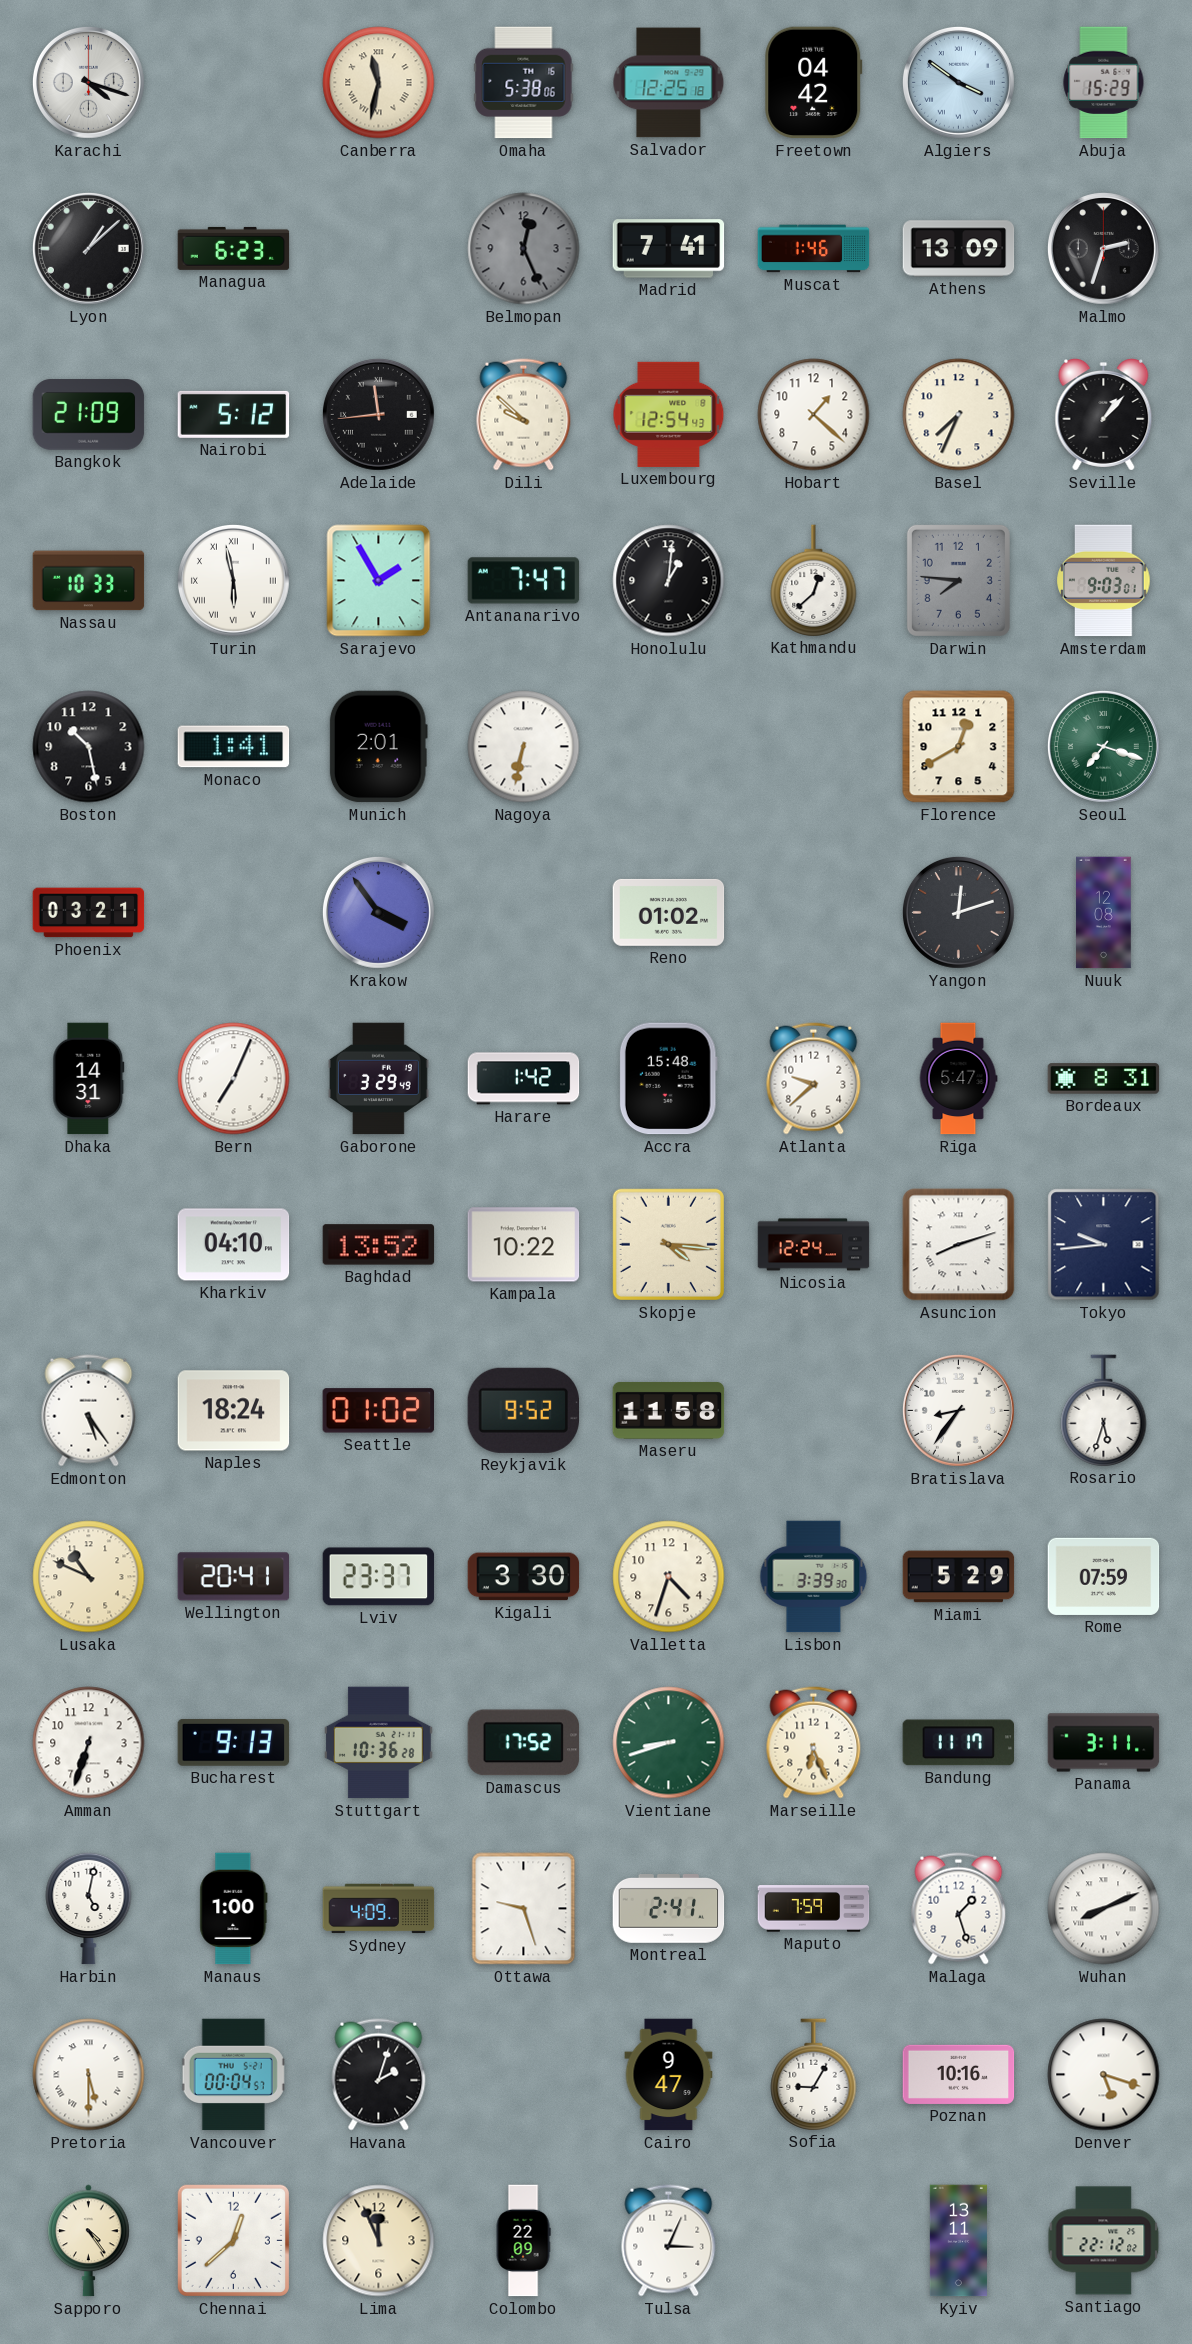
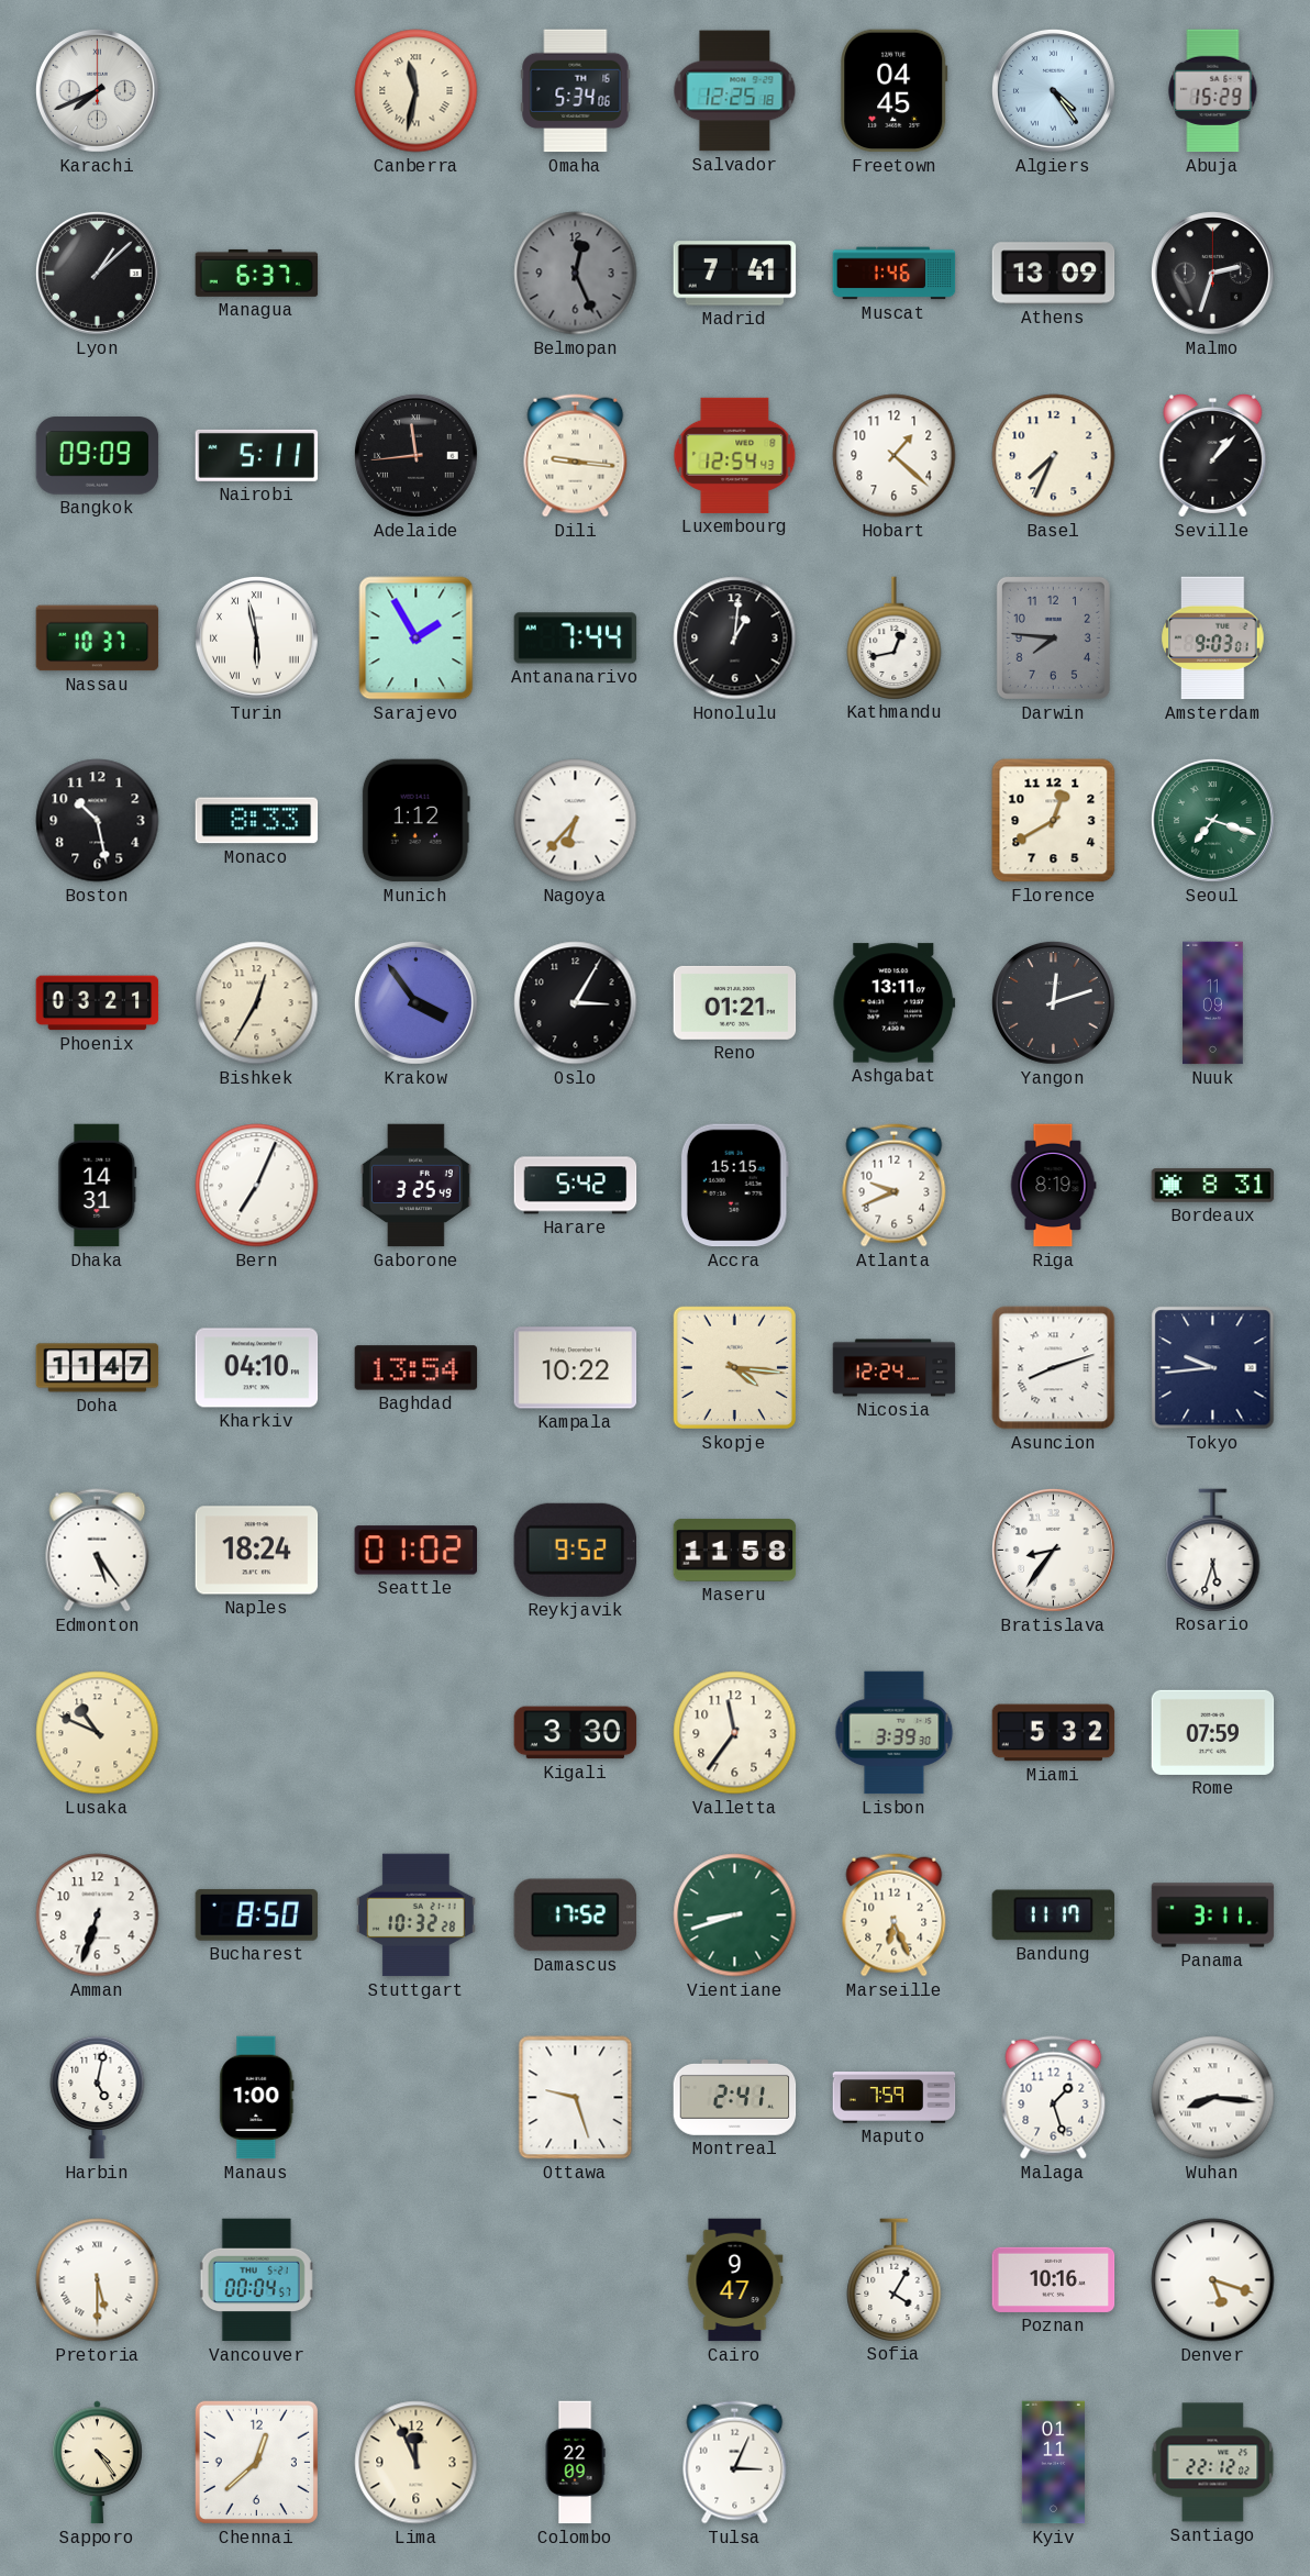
Karachi: 4:18 -> 7:41 (97, 90)
Omaha: 5:38 -> 5:34 (576, 91)
Freetown: 04:42 -> 04:45 (895, 91)
Algiers: 3:51 -> 4:24 (1053, 90)
Managua: 6:23 -> 6:37 (257, 273)
Bangkok: 21:09 -> 09:09 (98, 456)
Nairobi: 5:12 -> 5:11 (257, 455)
Dili: 9:52 -> 9:16 (576, 456)
Nassau: 10:33 -> 10:37 (98, 639)
Antananarivo: 7:47 -> 7:44 (576, 639)
Kathmandu: 12:38 -> 12:43 (895, 637)
Monaco: 1:41 -> 8:33 (257, 821)
Munich: 2:01 -> 1:12 (415, 821)
Nagoya: 6:32 -> 6:37 (576, 821)
Bishkek: none -> 12:35 (257, 1003)
Oslo: none -> 3:05 (576, 1003)
Reno: 01:02 -> 01:21 (735, 1002)
Ashgabat: none -> 13:11 (895, 1003)
Nuuk: 12:08 -> 11:09 (1213, 1003)
Gaborone: 3:29 -> 3:25 (417, 1186)
Harare: 1:42 -> 5:42 (576, 1186)
Accra: 15:48 -> 15:15 (734, 1186)
Atlanta: 9:38 -> 9:41 (895, 1186)
Riga: 5:47 -> 8:19 (1053, 1186)
Doha: none -> 11:47 (98, 1368)
Baghdad: 13:52 -> 13:54 (417, 1368)
Wellington: 20:41 -> none (234, 1577)
Lviv: 23:37 -> none (379, 1577)
Valletta: 4:33 -> 11:36 (735, 1733)
Miami: 5:29 -> 5:32 (1054, 1733)
Bucharest: 9:13 -> 8:50 (257, 1914)
Stuttgart: 10:36 -> 10:32 (415, 1916)
Sydney: 4:09 -> none (379, 1909)
Wuhan: 8:11 -> 8:16 (1213, 2098)
Havana: 2:03 -> none (379, 2075)
Sofia: 9:05 -> 4:05 (895, 2279)
Kyiv: 13:11 -> 01:11 (1053, 2463)
